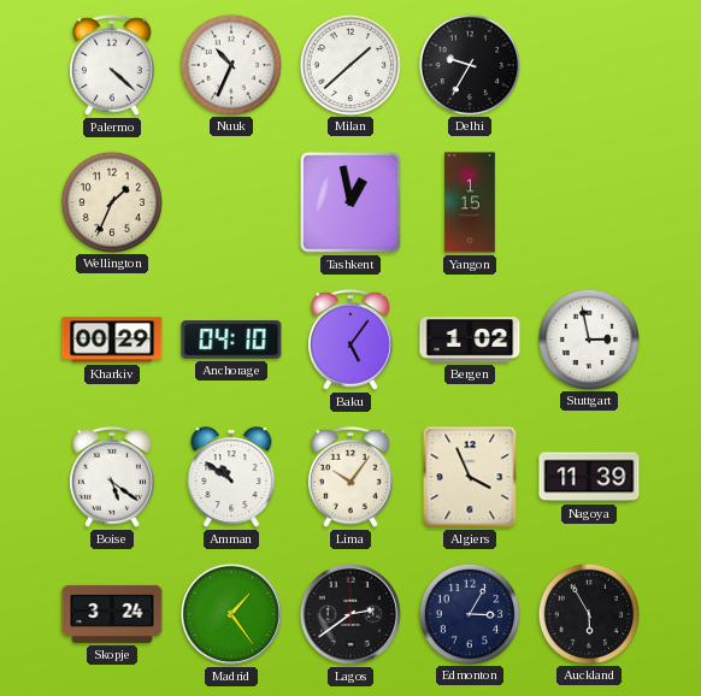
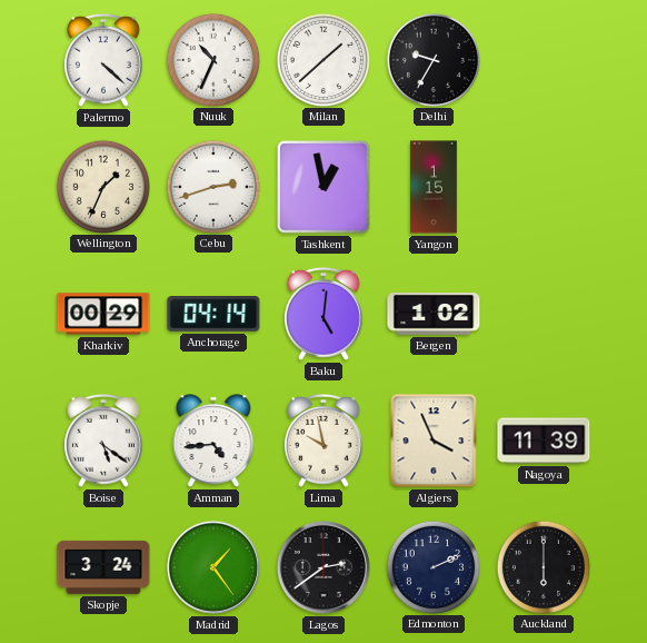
Cebu: none -> 2:42 (212, 186)
Anchorage: 04:10 -> 04:14 (213, 314)
Baku: 5:06 -> 5:01 (325, 314)
Stuttgart: 2:58 -> none (588, 338)
Amman: 10:51 -> 4:44 (213, 441)
Lima: 10:06 -> 9:58 (325, 441)
Edmonton: 3:05 -> 2:11 (432, 566)
Auckland: 5:55 -> 6:00 (543, 566)
